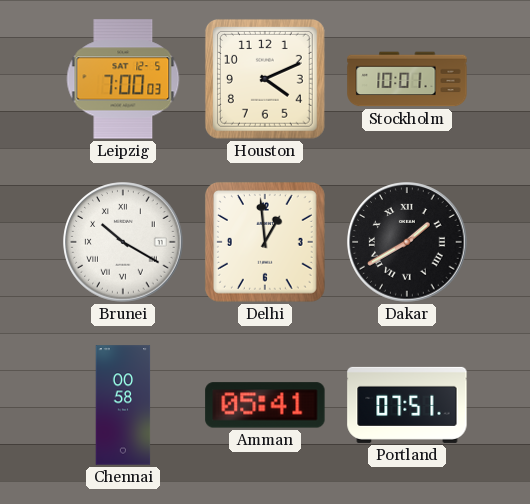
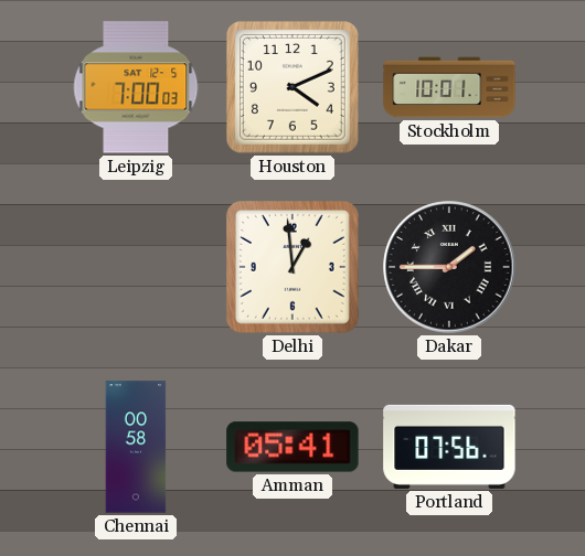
Brunei: 10:20 -> none (123, 242)
Dakar: 1:40 -> 1:45 (449, 267)
Portland: 07:51 -> 07:56 (449, 447)
